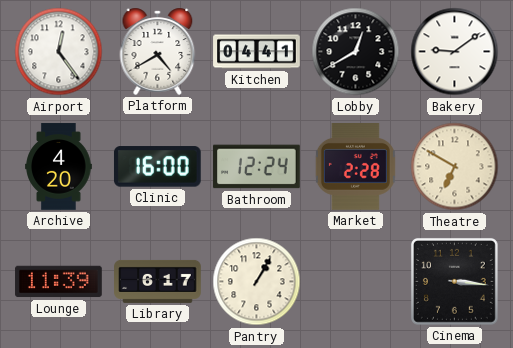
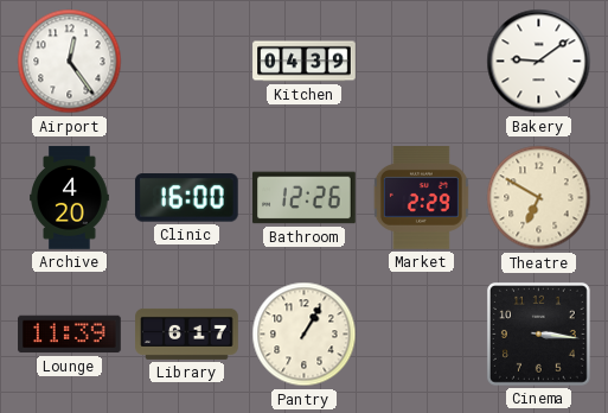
Platform: 4:40 -> none (158, 51)
Kitchen: 04:41 -> 04:39 (305, 62)
Lobby: 12:40 -> none (356, 52)
Bathroom: 12:24 -> 12:26 (305, 198)
Market: 2:28 -> 2:29 (421, 198)
